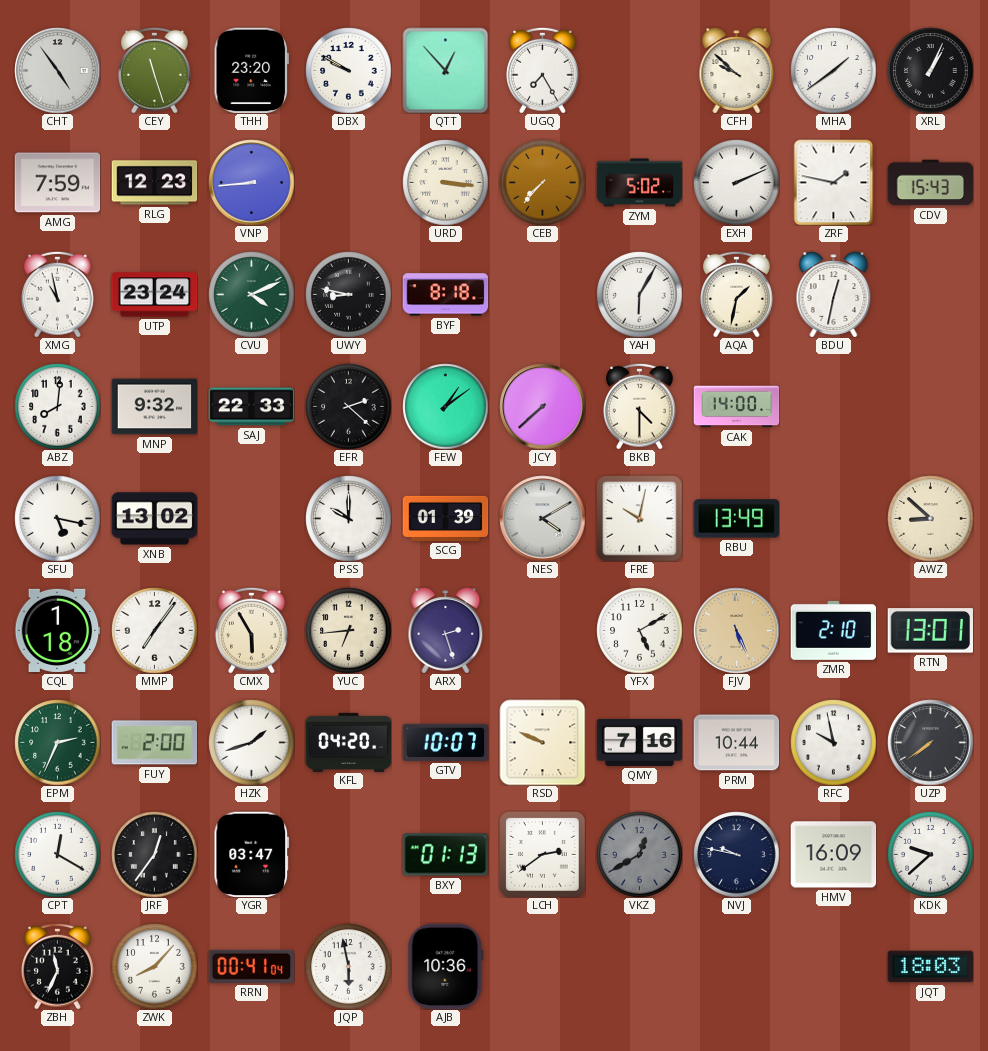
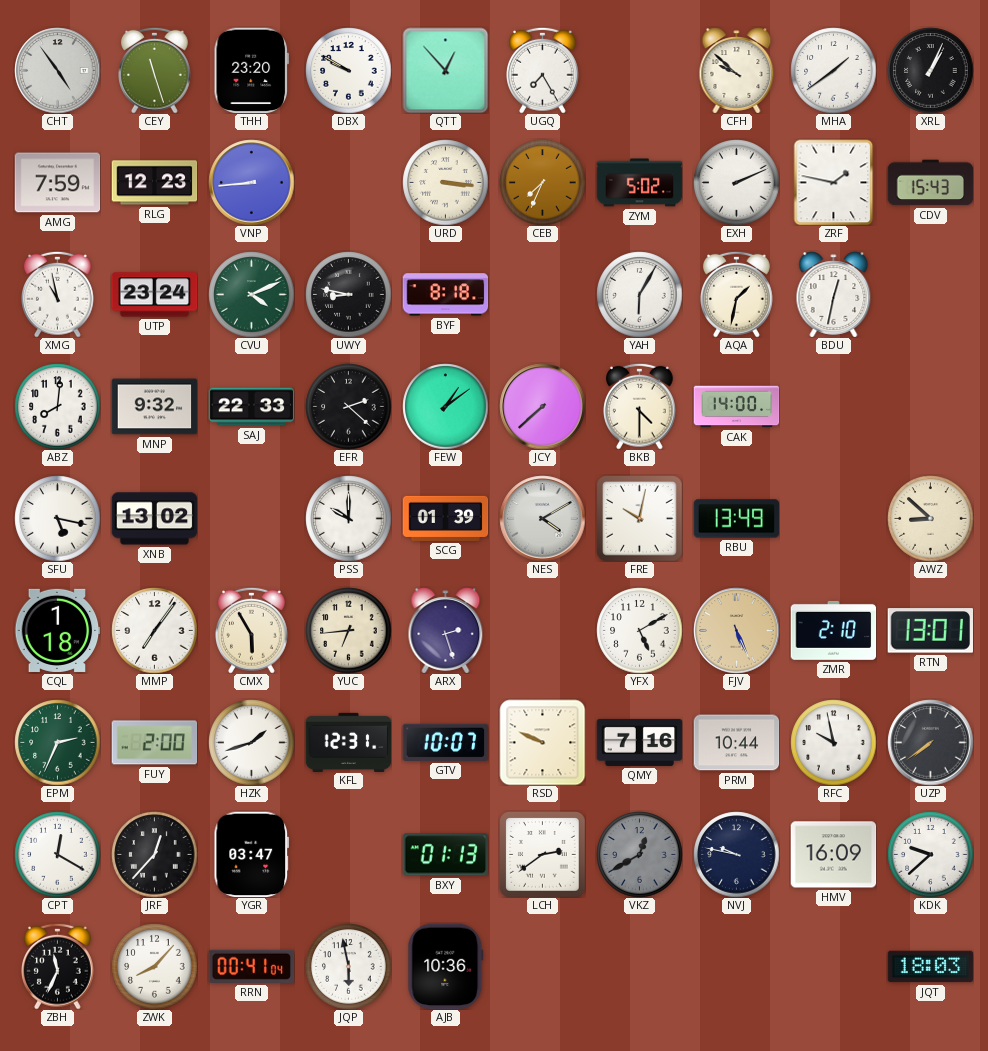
CEB: 7:37 -> 7:34 (542, 182)
KFL: 04:20 -> 12:31 (348, 742)
JRF: 12:36 -> 12:37 (154, 854)
